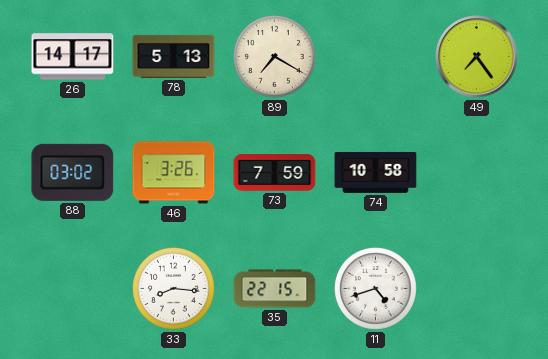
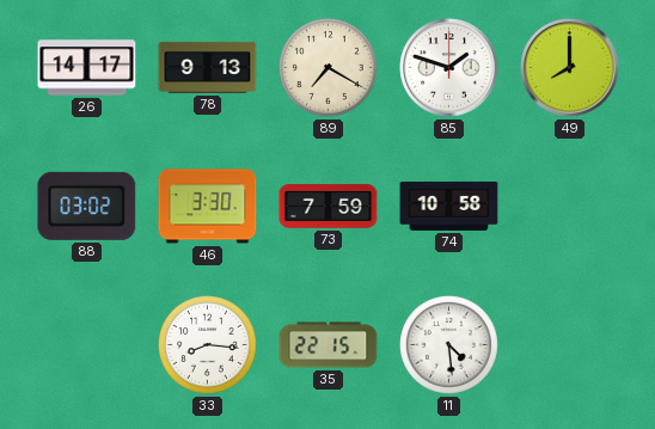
78: 5:13 -> 9:13 (208, 67)
85: none -> 1:48 (449, 68)
49: 7:24 -> 8:00 (570, 68)
46: 3:26 -> 3:30 (208, 207)
11: 4:42 -> 4:29 (449, 345)
